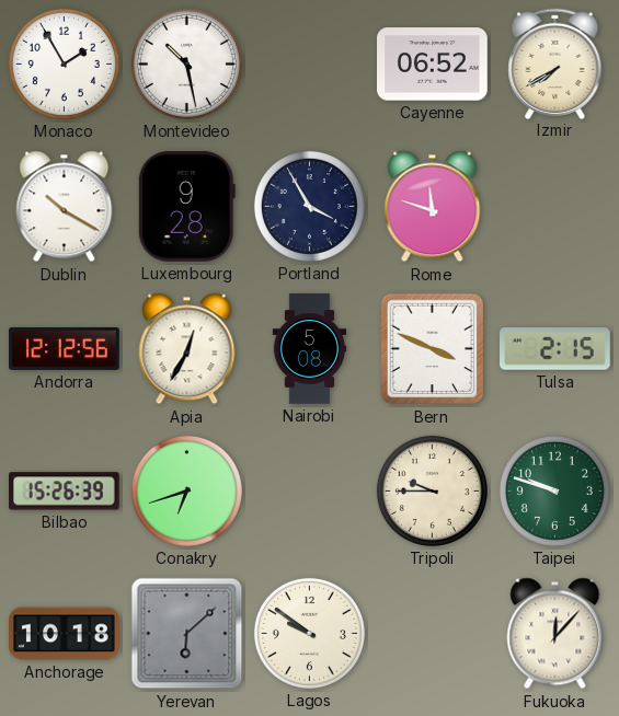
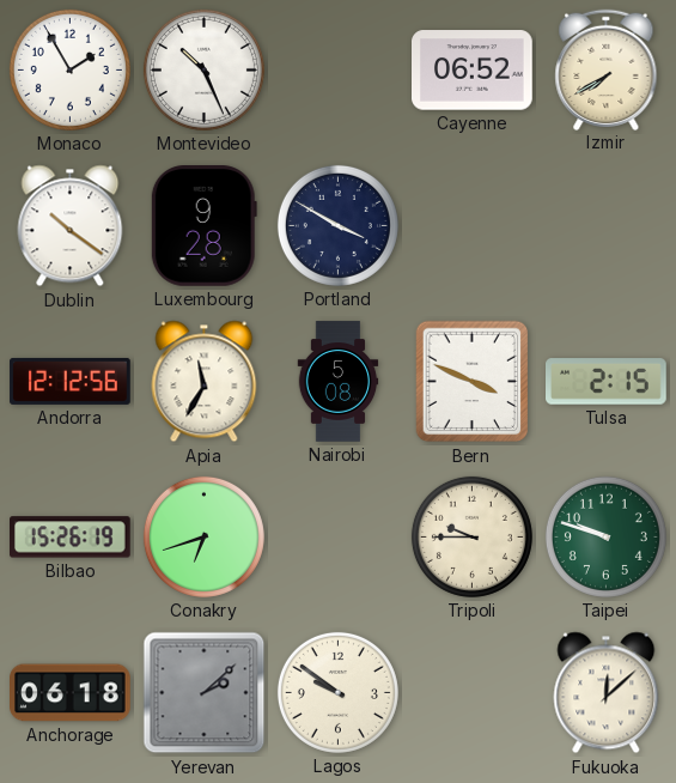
Montevideo: 10:28 -> 10:26 (203, 69)
Dublin: 10:20 -> 10:21 (71, 226)
Portland: 3:55 -> 3:50 (337, 225)
Rome: 11:48 -> none (433, 207)
Apia: 12:35 -> 11:35 (205, 382)
Bilbao: 15:26:39 -> 15:26:19 (71, 538)
Anchorage: 10:18 -> 06:18 (71, 693)
Yerevan: 6:08 -> 2:08 (205, 693)
Fukuoka: 12:07 -> 12:08 (607, 693)
